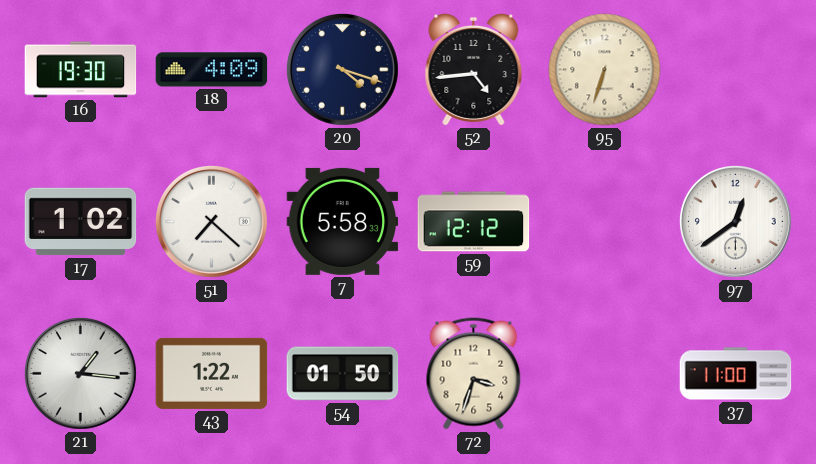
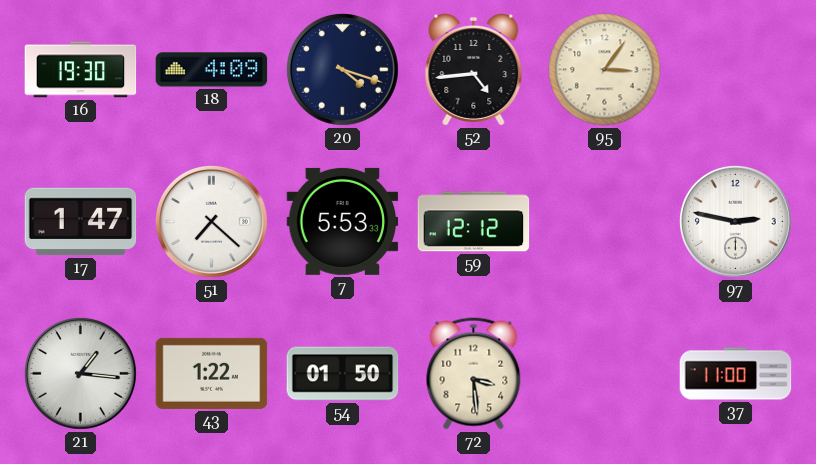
95: 6:33 -> 3:06 (605, 70)
17: 1:02 -> 1:47 (81, 222)
7: 5:58 -> 5:53 (343, 221)
97: 12:39 -> 2:47 (735, 221)
72: 3:33 -> 3:29 (474, 374)
